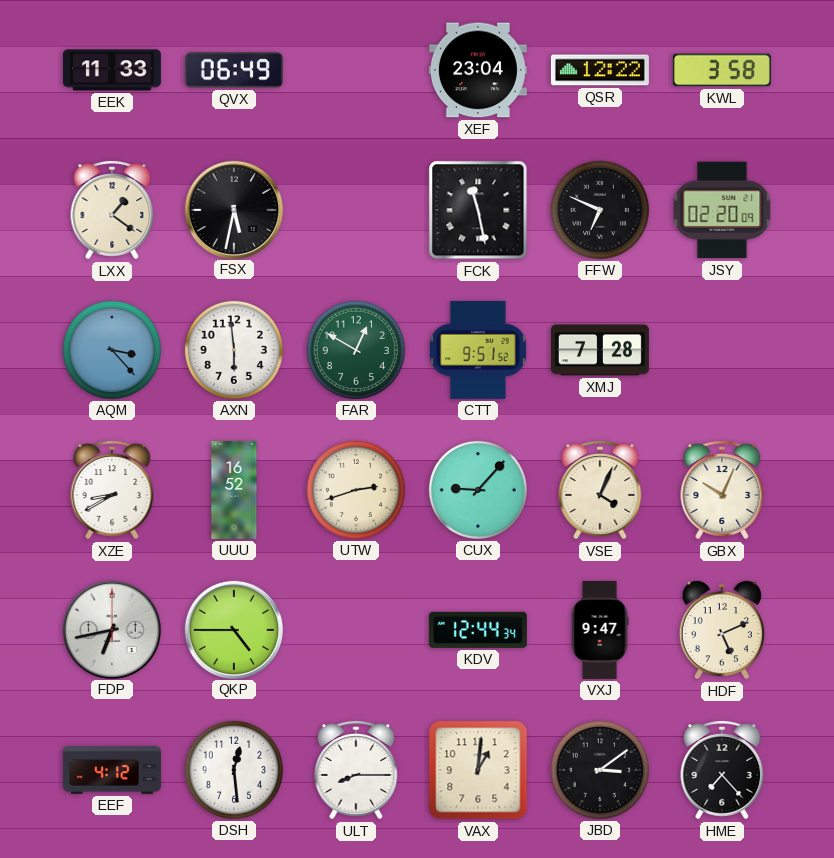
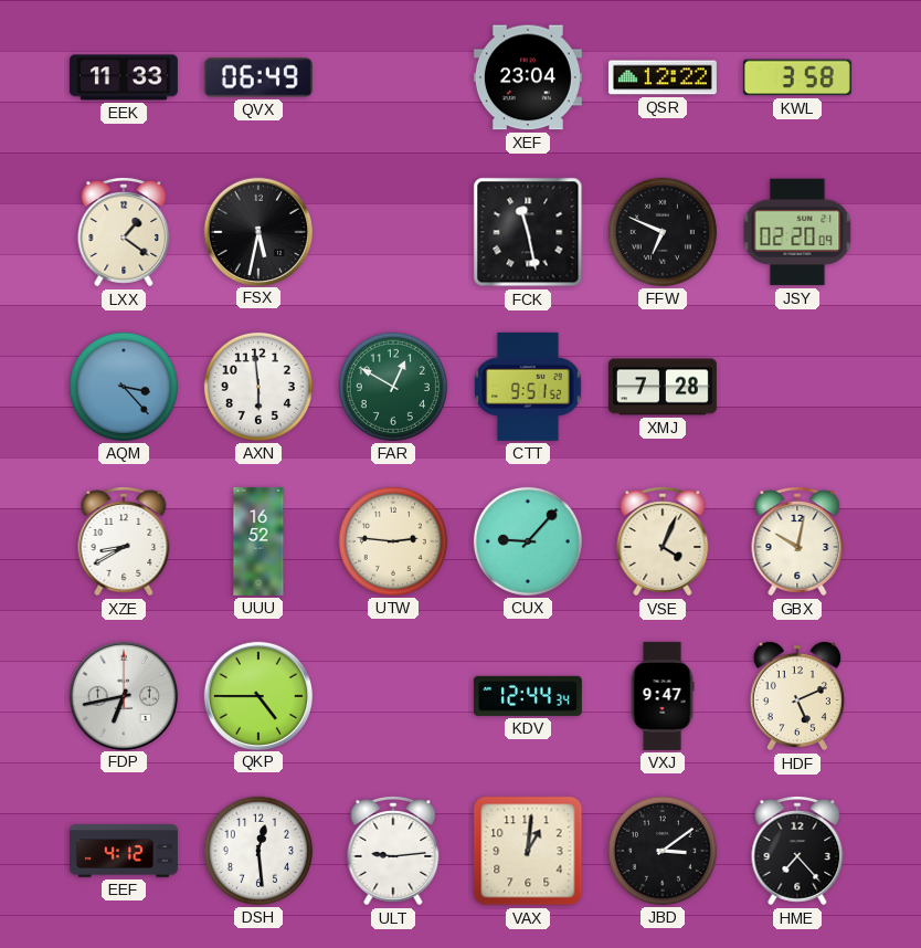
UTW: 2:42 -> 2:46 (393, 541)
GBX: 10:04 -> 10:02 (797, 541)
ULT: 8:15 -> 9:14 (393, 851)
